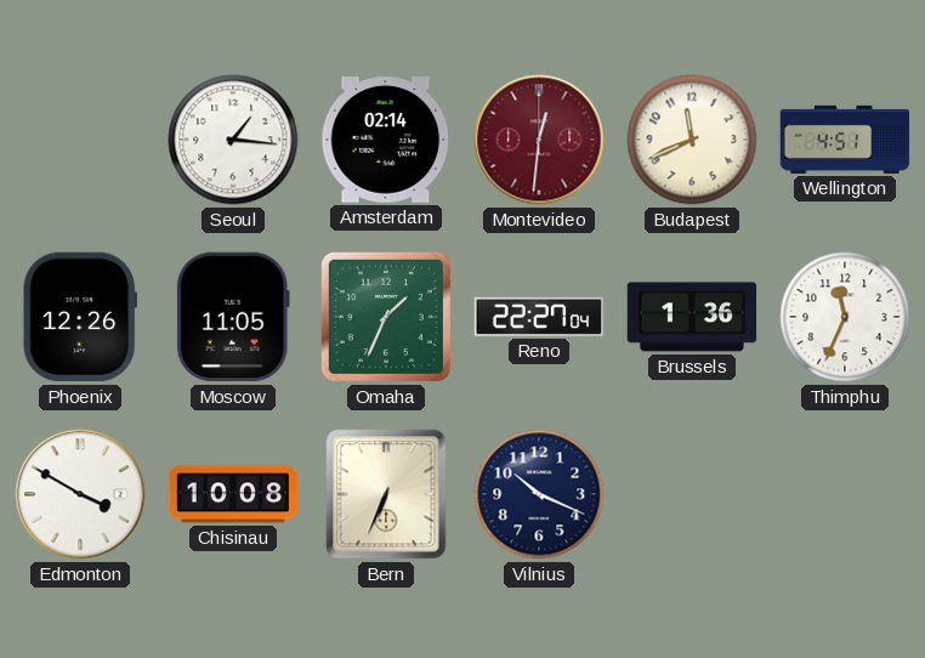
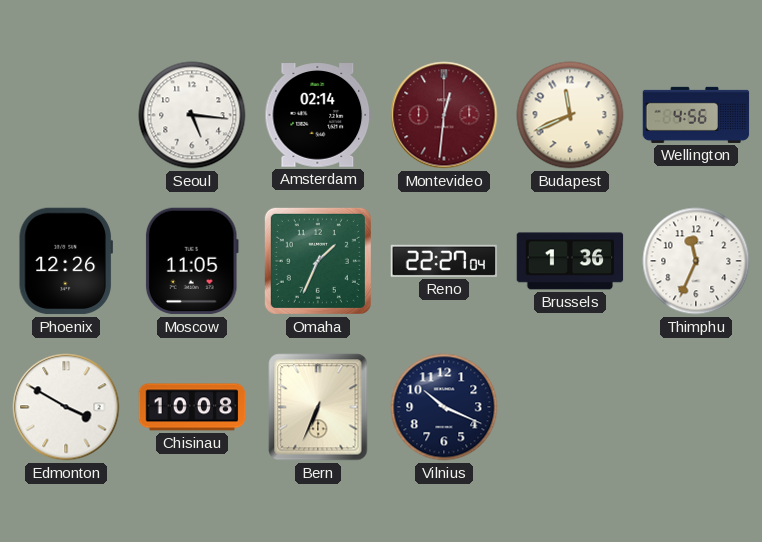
Seoul: 1:16 -> 5:16 (192, 115)
Wellington: 4:51 -> 4:56 (696, 115)
